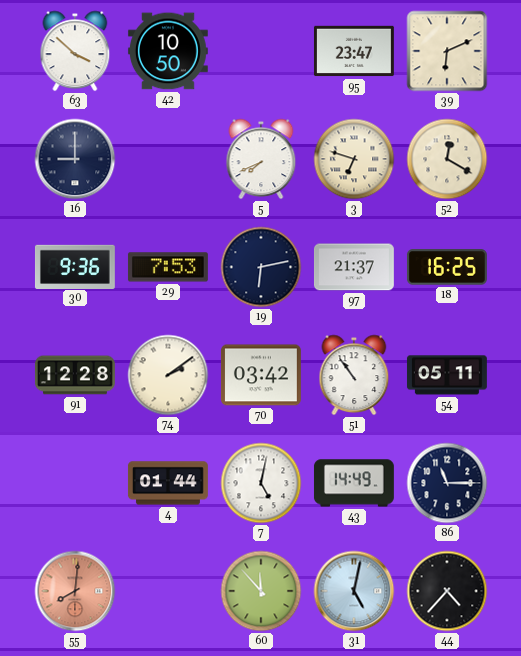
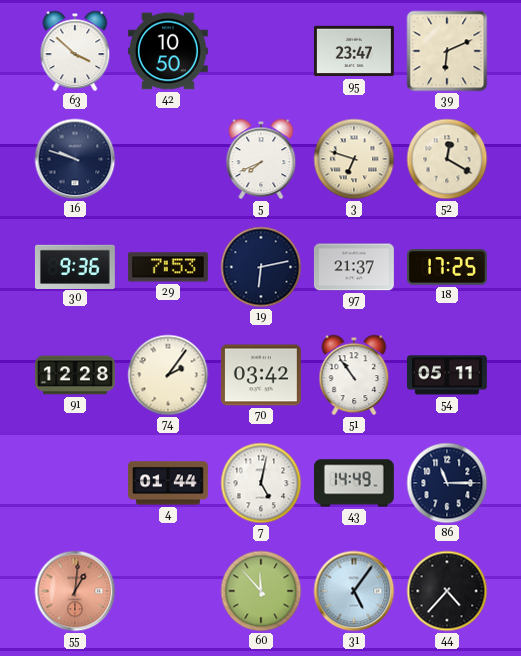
16: 9:00 -> 9:48 (75, 159)
18: 16:25 -> 17:25 (447, 267)
74: 2:09 -> 2:06 (168, 375)
55: 8:01 -> 1:01 (75, 591)
31: 5:02 -> 5:06 (354, 591)
